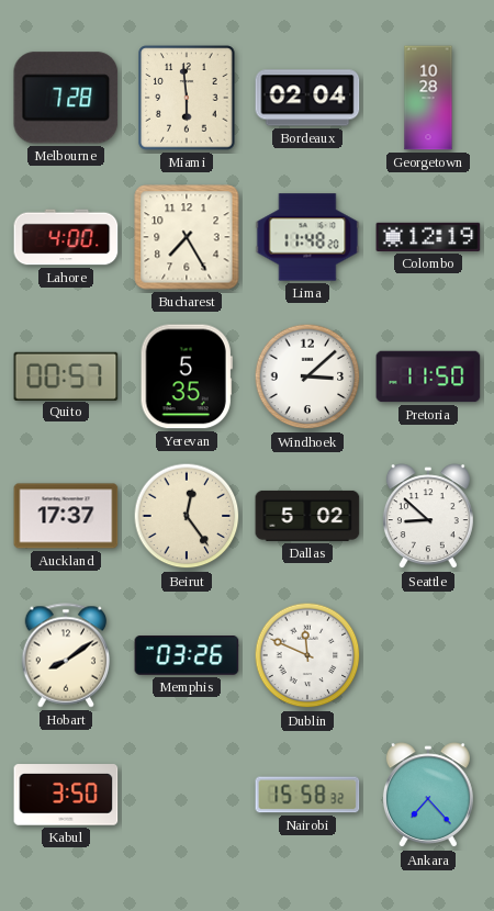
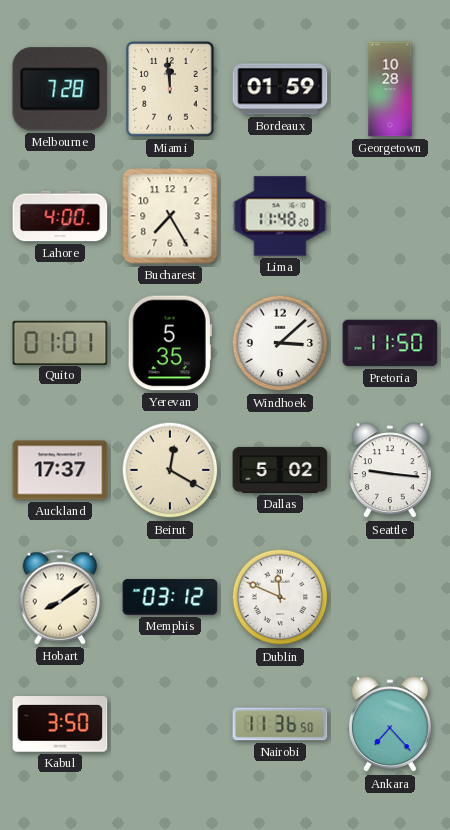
Miami: 5:59 -> 11:59 (170, 89)
Bordeaux: 02:04 -> 01:59 (280, 89)
Colombo: 12:19 -> none (428, 237)
Quito: 00:57 -> 01:01 (60, 342)
Beirut: 12:24 -> 12:20 (170, 470)
Seattle: 8:52 -> 9:16 (390, 471)
Memphis: 03:26 -> 03:12 (170, 597)
Nairobi: 15:58 -> 11:36 (280, 724)
